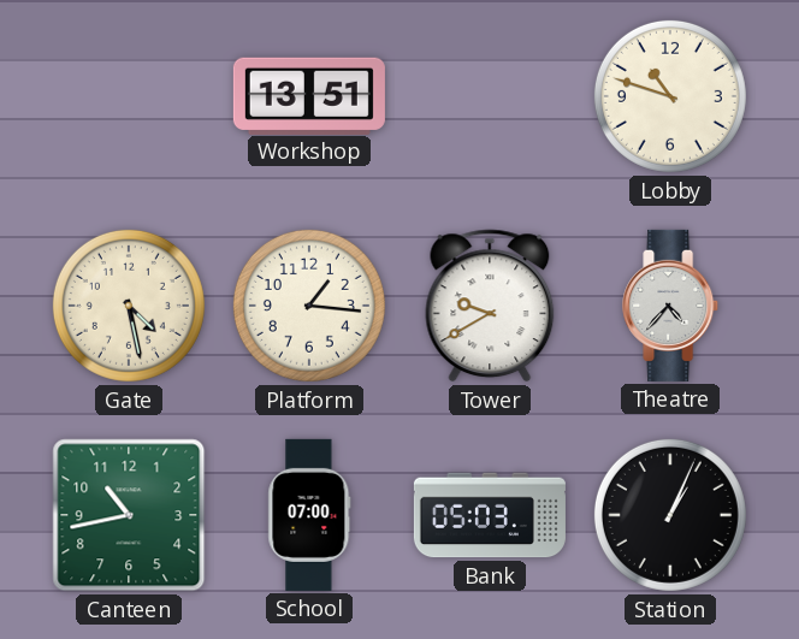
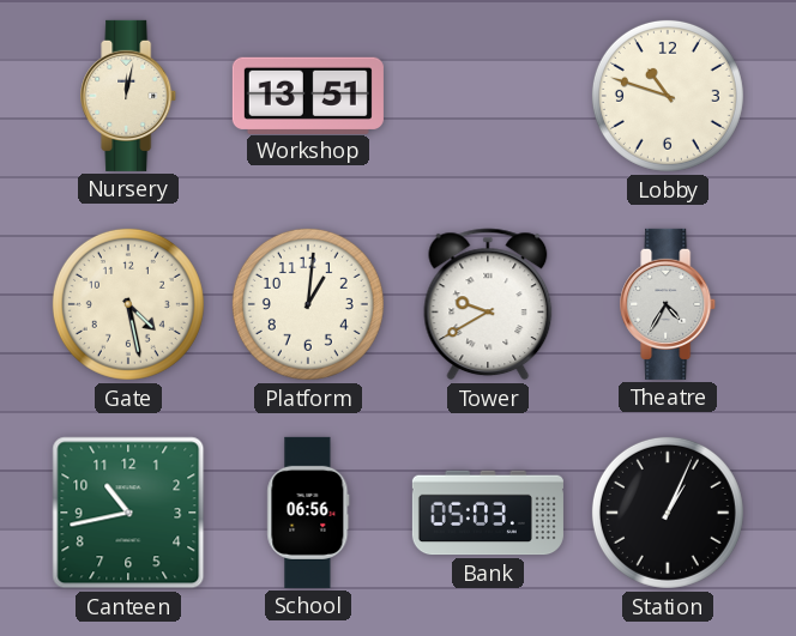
Nursery: none -> 12:02 (129, 96)
Platform: 1:16 -> 1:01 (308, 304)
Theatre: 4:37 -> 4:35 (669, 304)
School: 07:00 -> 06:56 (308, 513)
